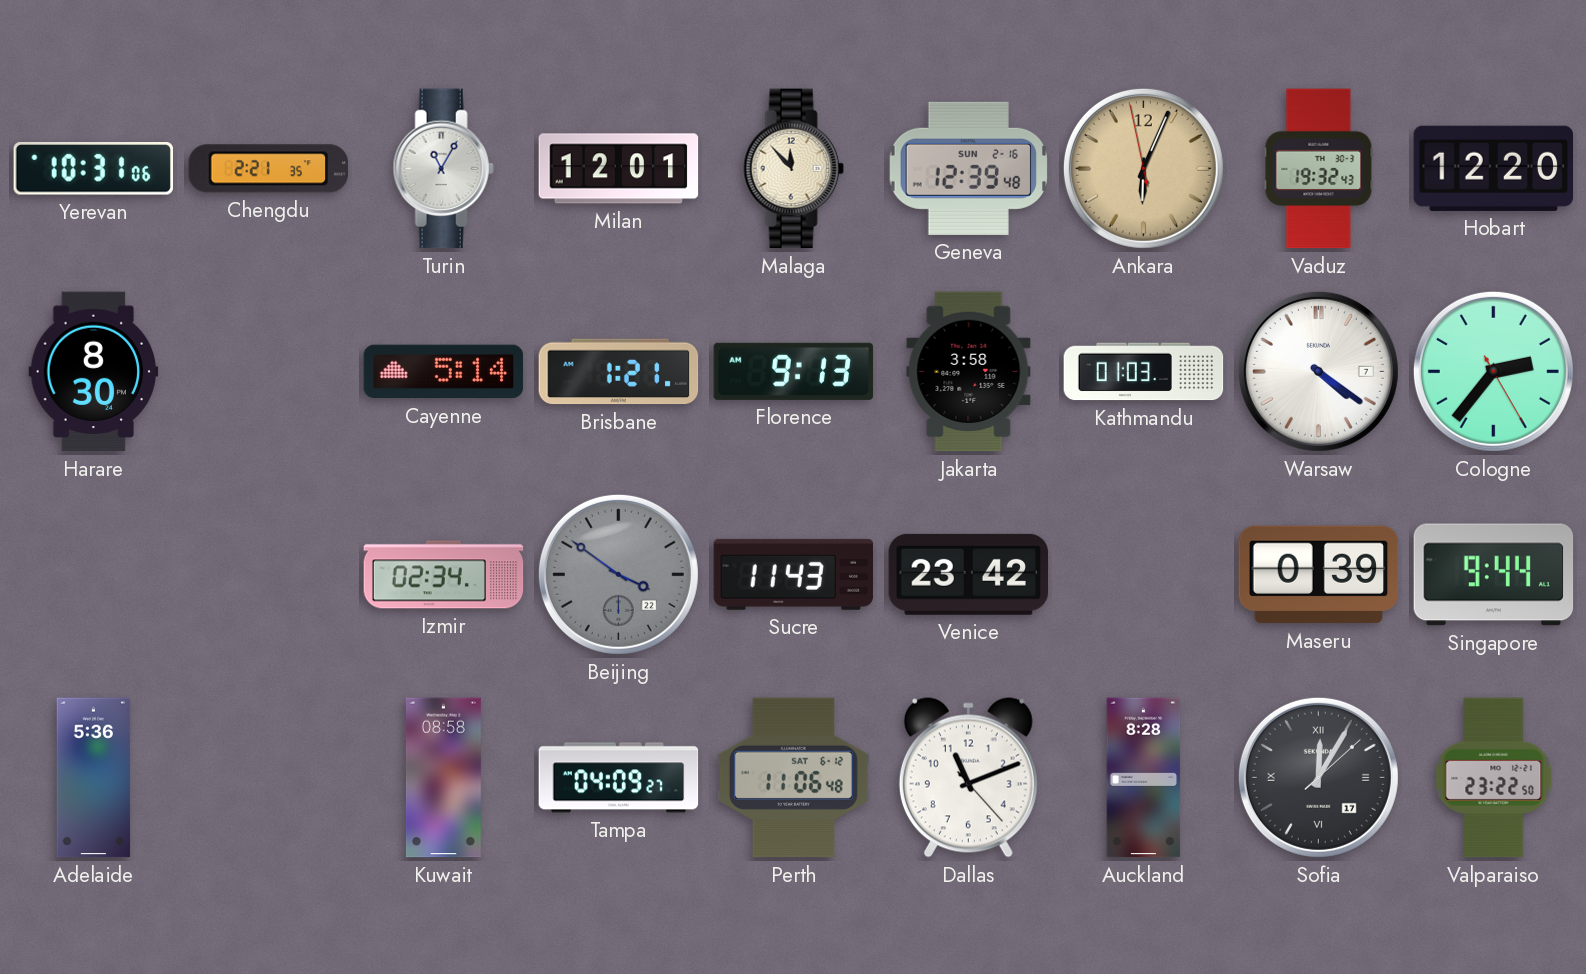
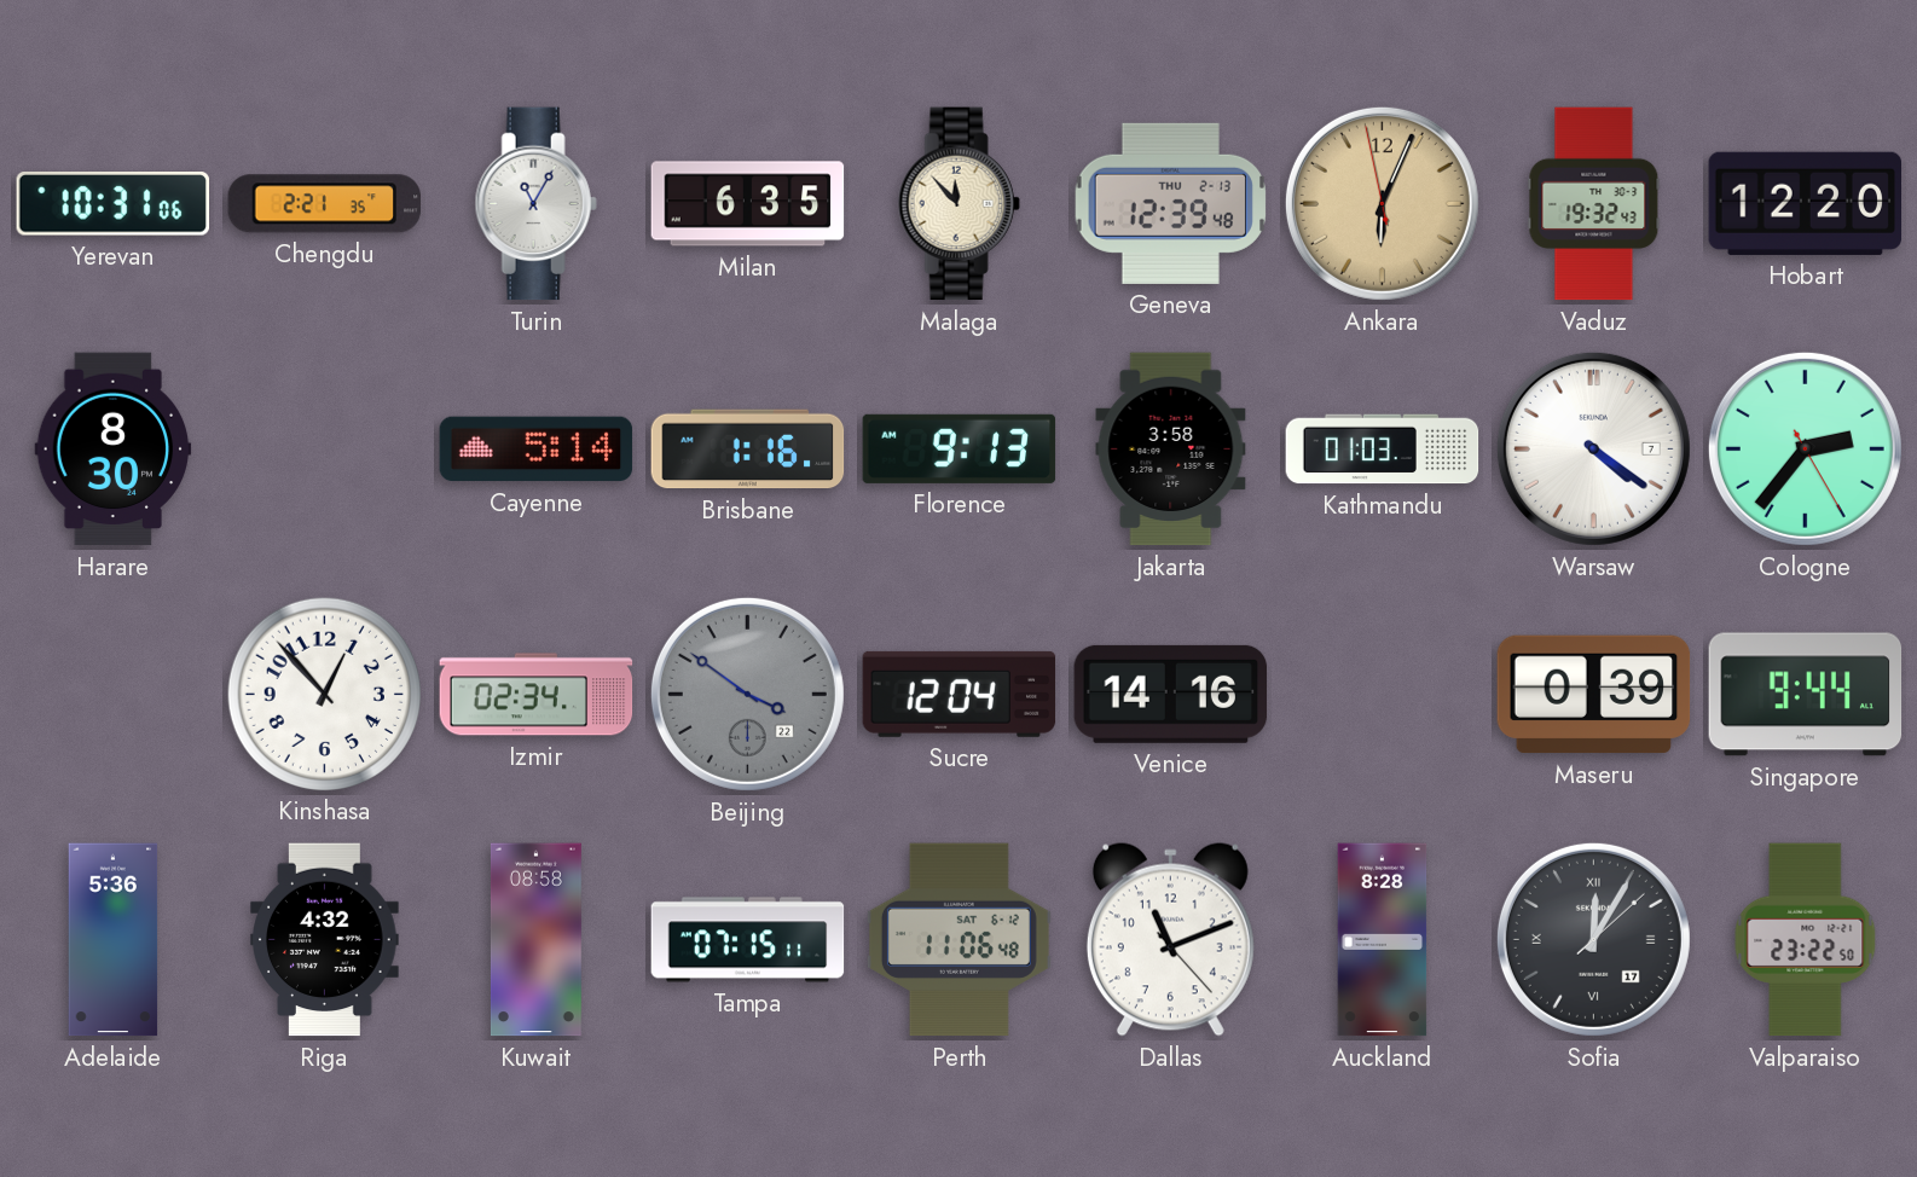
Milan: 12:01 -> 6:35 (748, 204)
Geneva date: SUN 2-16 -> THU 2-13 (1170, 203)
Brisbane: 1:21 -> 1:16 (748, 450)
Kinshasa: none -> 12:53 (324, 694)
Sucre: 11:43 -> 12:04 (960, 694)
Venice: 23:42 -> 14:16 (1171, 694)
Riga: none -> 4:32 (325, 940)
Tampa: 04:09 -> 07:15 (748, 940)
